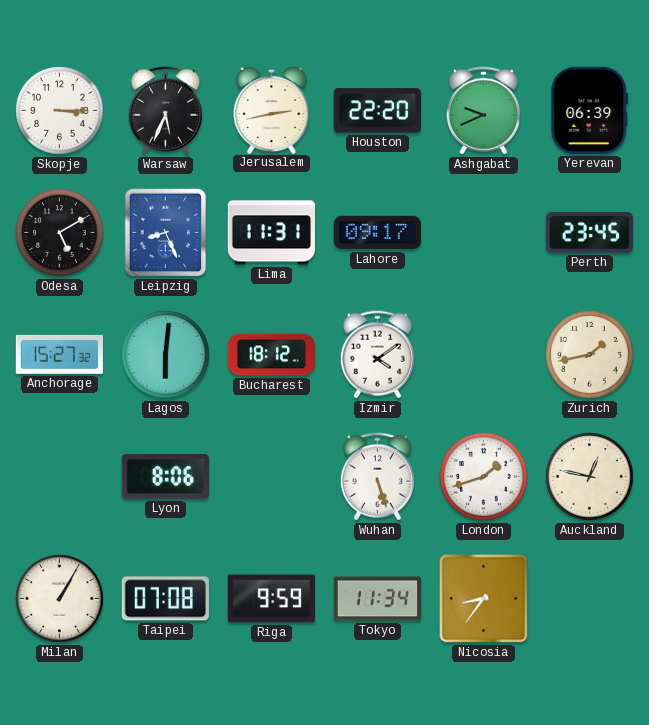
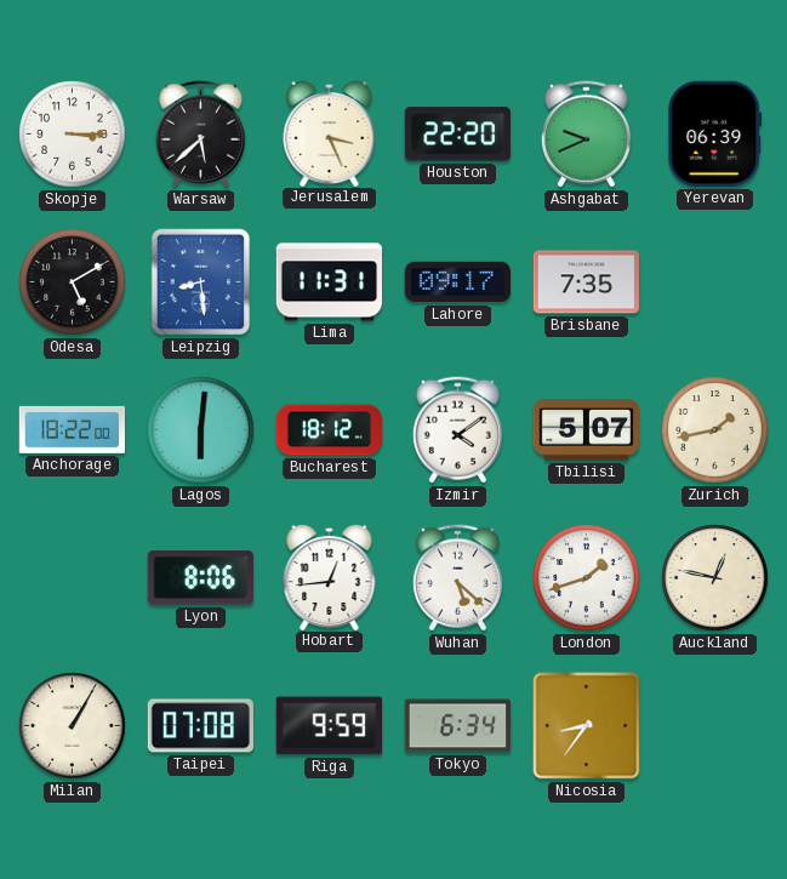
Warsaw: 5:34 -> 5:38 (200, 135)
Jerusalem: 2:43 -> 3:26 (330, 132)
Leipzig: 8:26 -> 8:29 (201, 282)
Brisbane: none -> 7:35 (586, 282)
Perth: 23:45 -> none (589, 232)
Anchorage: 15:27 -> 18:22 (72, 429)
Tbilisi: none -> 5:07 (586, 430)
Hobart: none -> 12:44 (330, 576)
Wuhan: 5:27 -> 5:22 (457, 578)
Tokyo: 11:34 -> 6:34 (458, 726)
